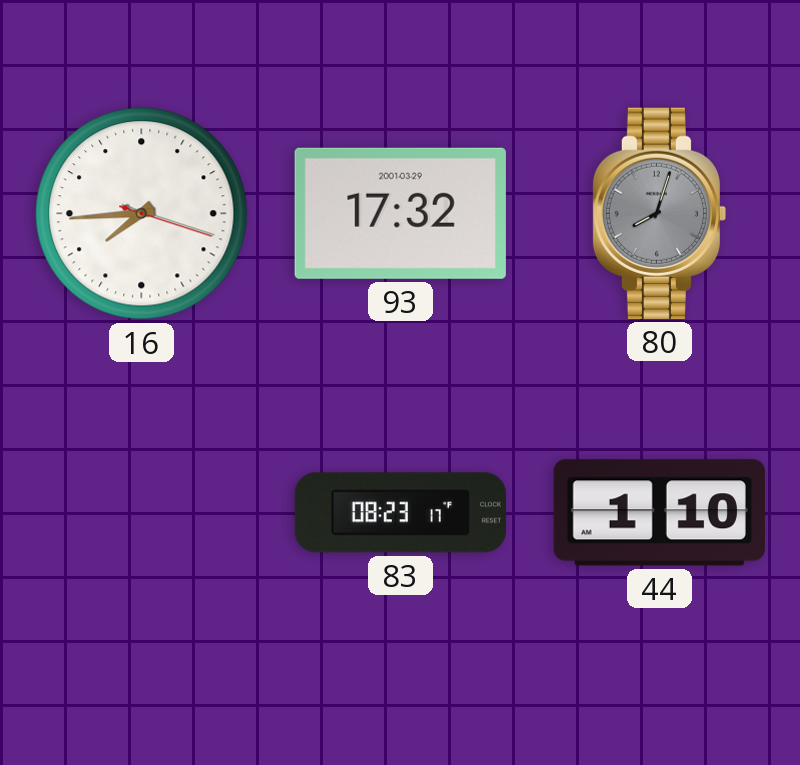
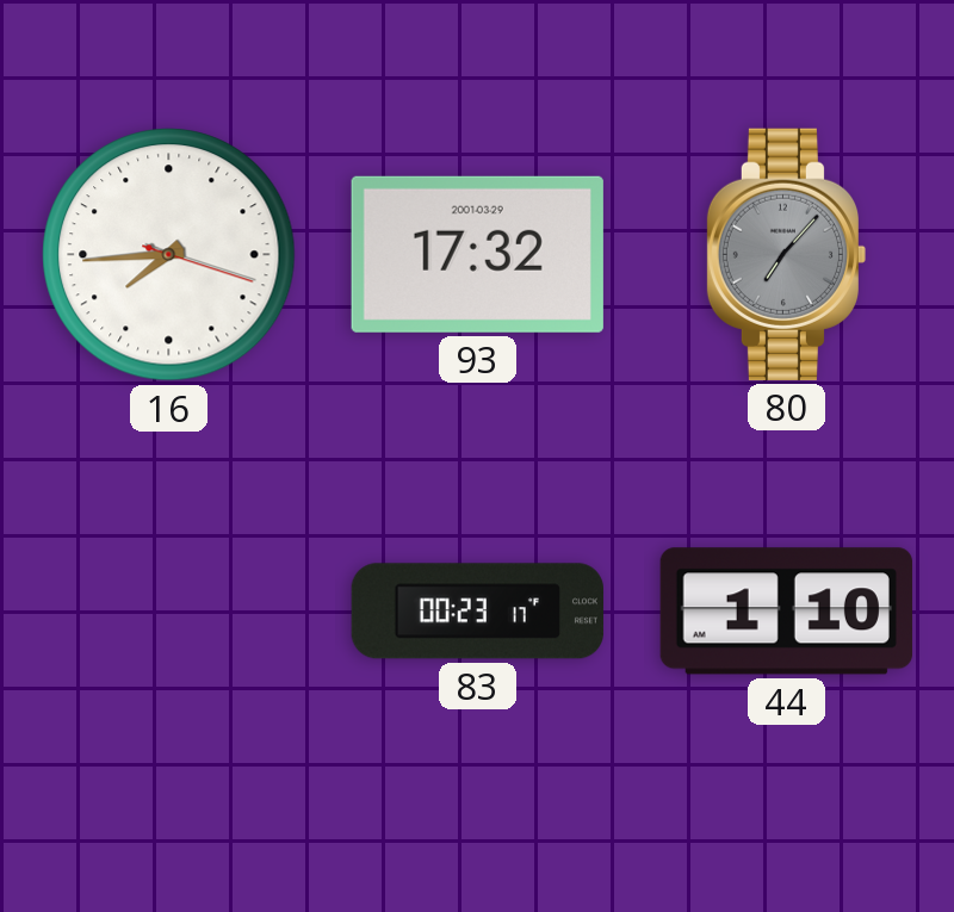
80: 8:03 -> 7:07 (786, 254)
83: 08:23 -> 00:23 (477, 612)
